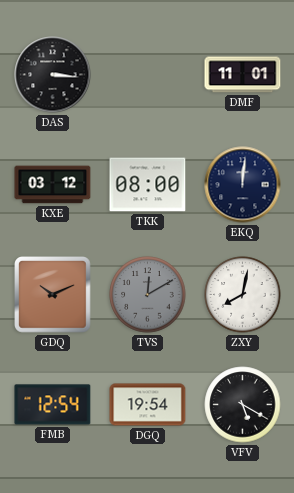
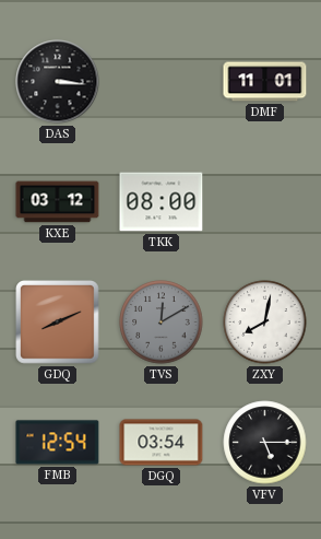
EKQ: 12:01 -> none (243, 185)
GDQ: 10:11 -> 8:11 (58, 323)
DGQ: 19:54 -> 03:54 (162, 443)
VFV: 5:20 -> 5:15 (265, 443)
